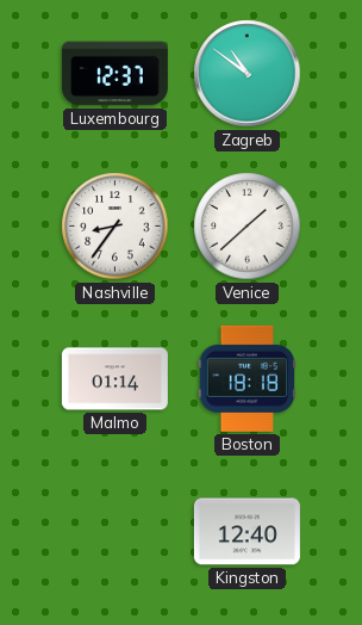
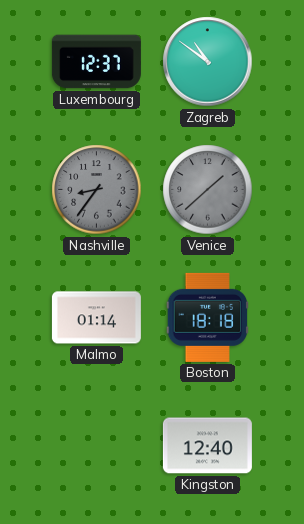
Nashville dial: white -> grey (97, 190)
Venice dial: white -> grey (208, 190)
